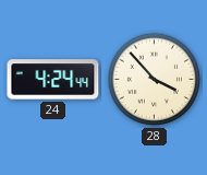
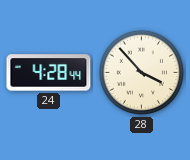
24: 4:24 -> 4:28 (49, 73)
